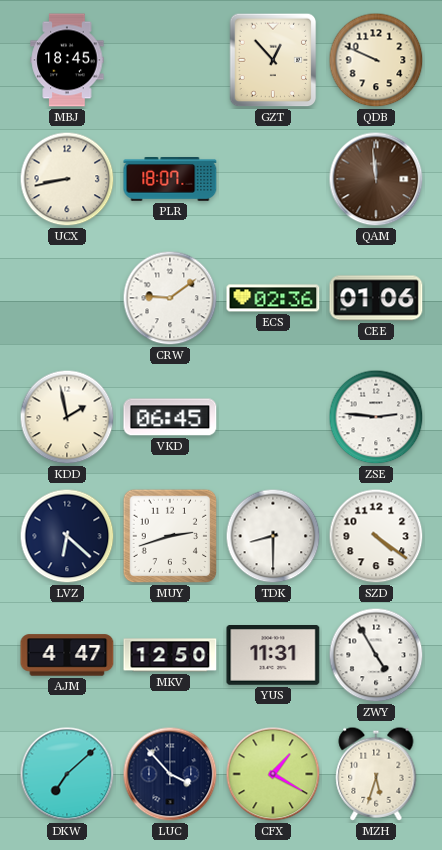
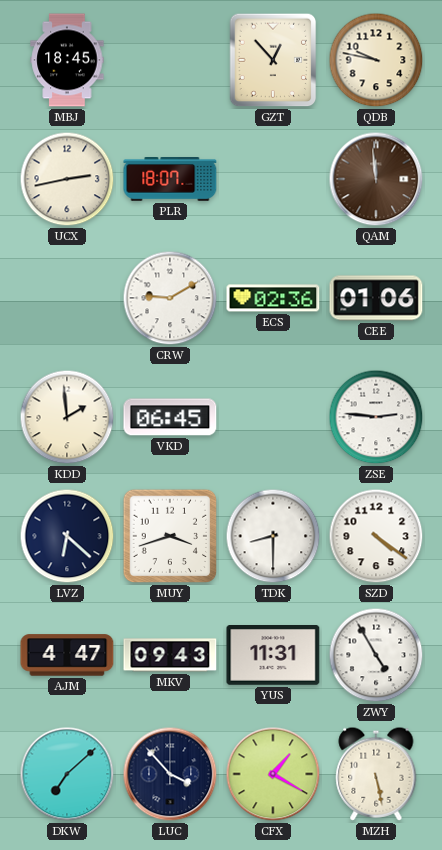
QDB: 9:49 -> 9:47 (376, 60)
UCX: 8:43 -> 2:43 (67, 179)
CRW: 9:09 -> 9:10 (170, 298)
KDD: 1:58 -> 1:59 (67, 417)
MUY: 2:42 -> 3:42 (170, 536)
MKV: 12:50 -> 09:43 (170, 655)
MZH: 5:33 -> 5:28 (376, 774)
